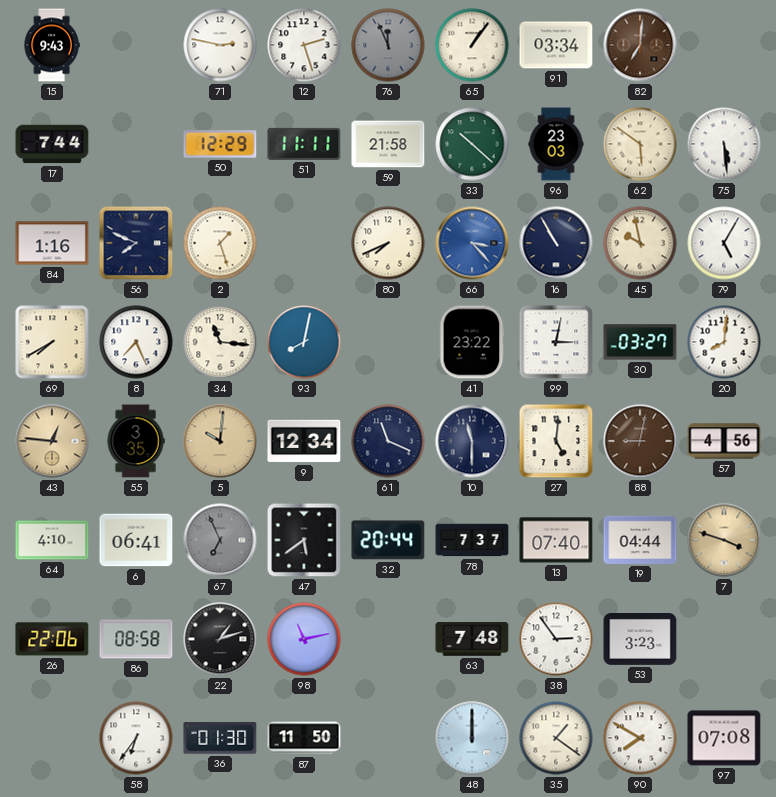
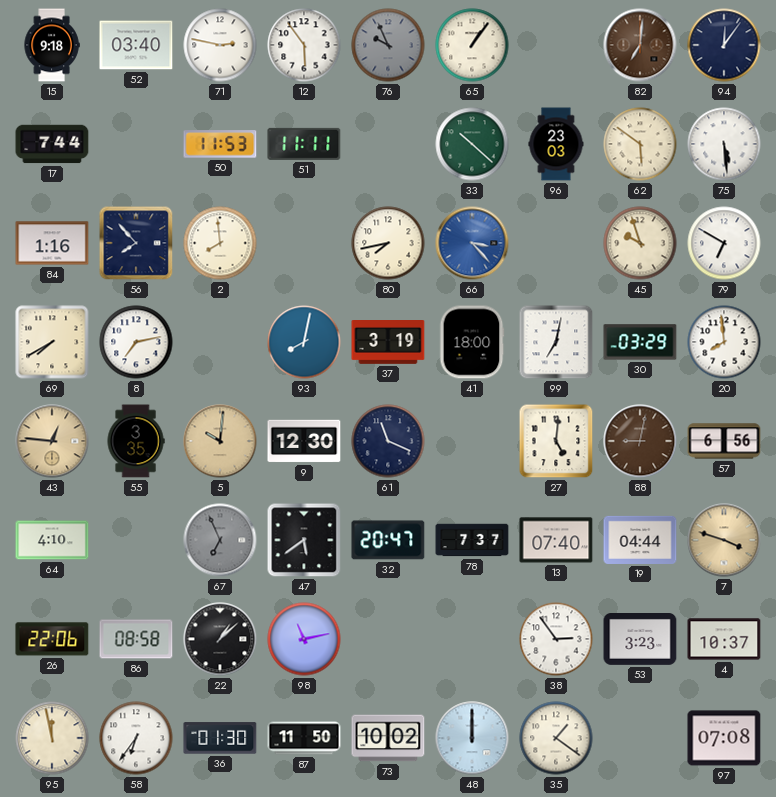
15: 9:43 -> 9:18 (52, 45)
52: none -> 03:40 (136, 45)
12: 2:27 -> 5:54 (304, 45)
76: 11:56 -> 9:56 (388, 45)
91: 03:34 -> none (556, 45)
94: none -> 12:06 (724, 45)
50: 12:29 -> 11:53 (220, 144)
59: 21:58 -> none (388, 144)
56: 7:49 -> 7:53 (136, 243)
2: 1:27 -> 7:59 (220, 243)
80: 7:41 -> 7:43 (388, 243)
16: 10:55 -> none (556, 243)
45: 9:58 -> 9:57 (640, 243)
79: 5:05 -> 6:50 (724, 243)
8: 7:26 -> 7:13 (136, 342)
34: 11:16 -> none (220, 342)
37: none -> 3:19 (388, 343)
41: 23:22 -> 18:00 (472, 342)
99: 3:02 -> 7:02 (556, 342)
30: 03:27 -> 03:29 (640, 342)
20: 8:01 -> 7:59 (724, 342)
9: 12:34 -> 12:30 (304, 441)
10: 11:30 -> none (472, 441)
57: 4:56 -> 6:56 (724, 441)
6: 06:41 -> none (136, 540)
32: 20:44 -> 20:47 (388, 540)
22: 1:12 -> 1:08 (220, 639)
63: 7:48 -> none (472, 639)
4: none -> 10:37 (724, 639)
95: none -> 11:58 (52, 738)
73: none -> 10:02 (388, 738)
90: 7:50 -> none (640, 738)
